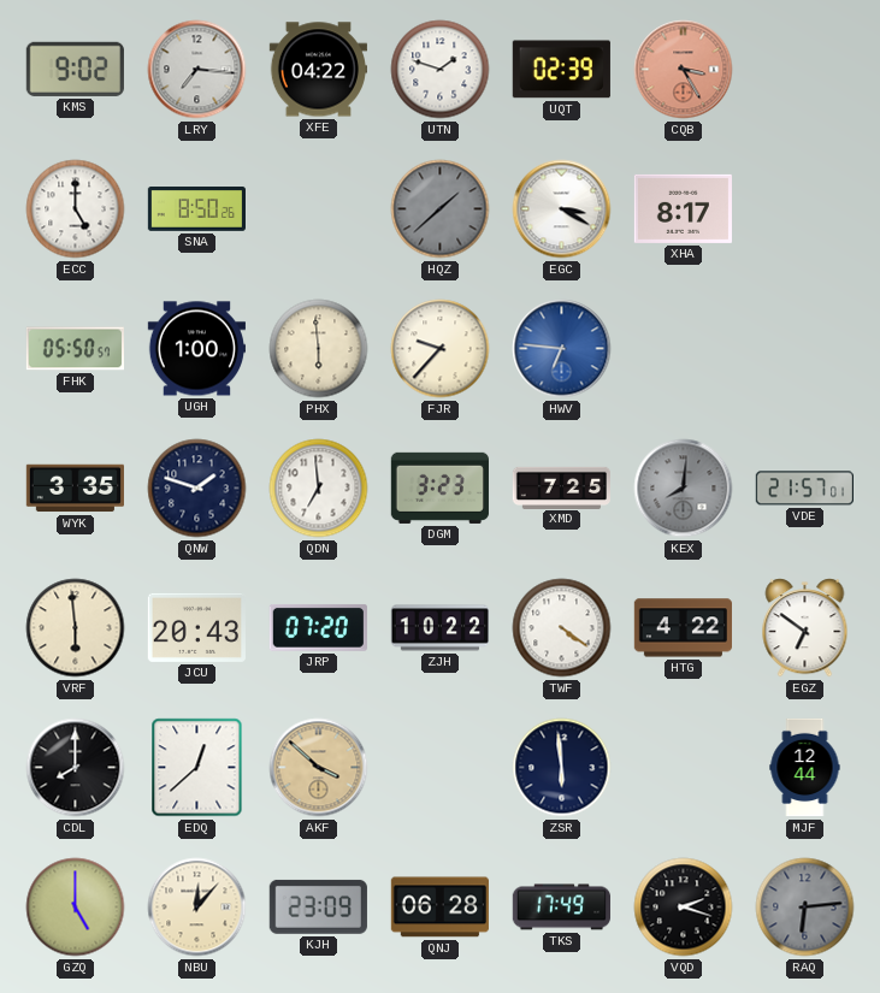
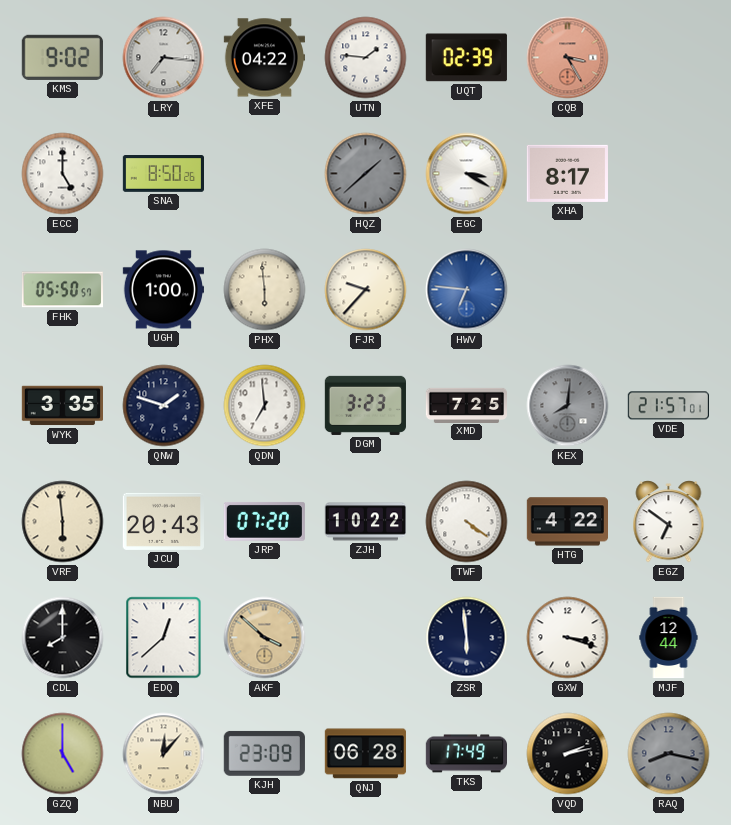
UTN: 1:48 -> 1:46 (366, 58)
GXW: none -> 3:18 (568, 638)
VQD: 2:18 -> 2:13 (568, 754)
RAQ: 6:14 -> 8:17 (669, 754)
